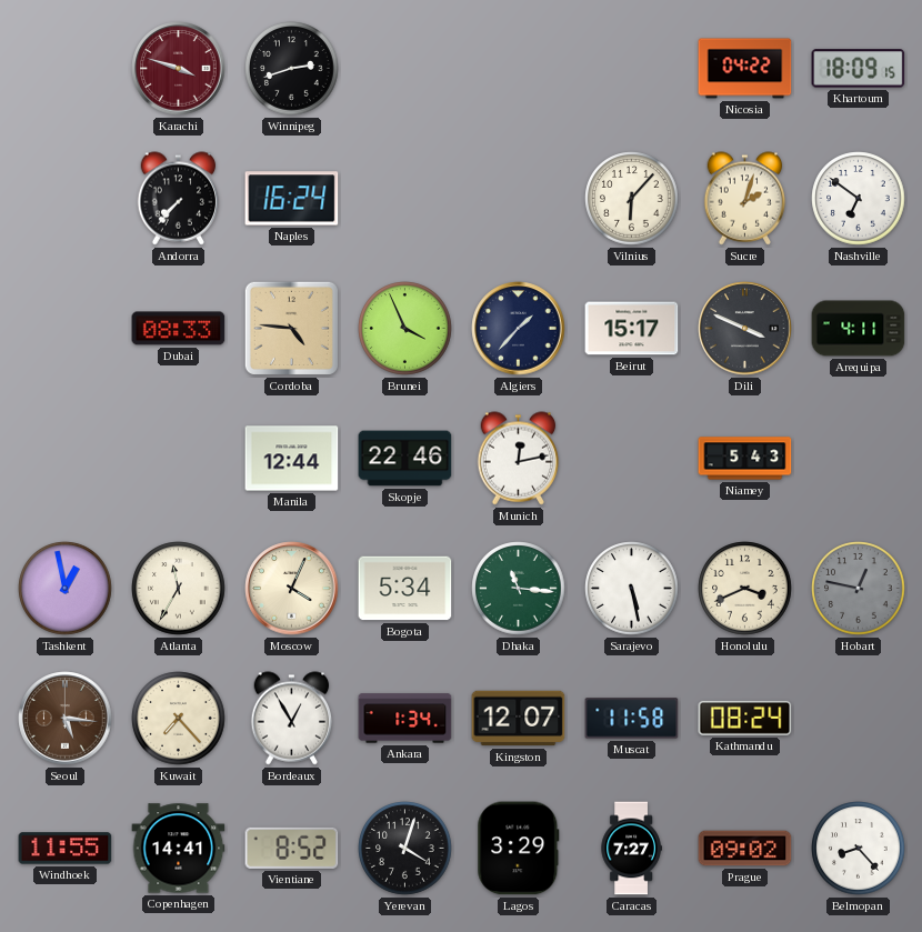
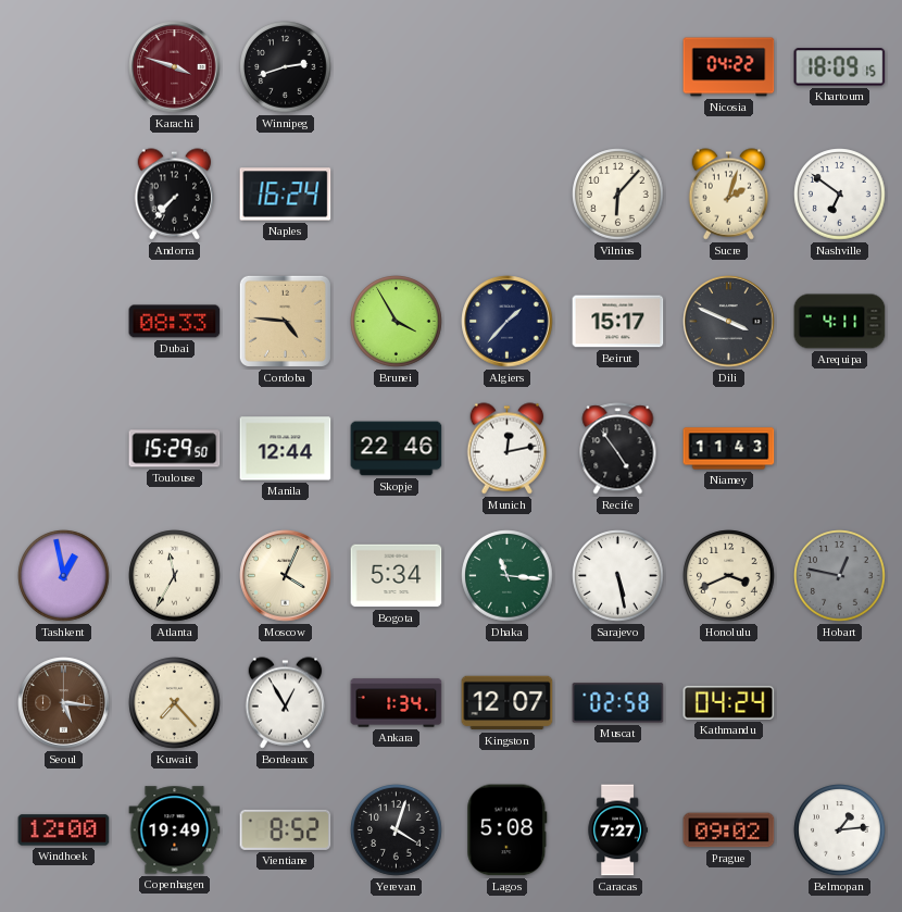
Brunei: 3:56 -> 3:55 (397, 322)
Toulouse: none -> 15:29 (175, 449)
Recife: none -> 4:54 (618, 449)
Niamey: 5:43 -> 11:43 (729, 449)
Muscat: 11:58 -> 02:58 (618, 703)
Kathmandu: 08:24 -> 04:24 (729, 702)
Windhoek: 11:55 -> 12:00 (64, 830)
Copenhagen: 14:41 -> 19:49 (175, 830)
Lagos: 3:29 -> 5:08 (508, 830)
Belmopan: 8:23 -> 1:14 (840, 830)
